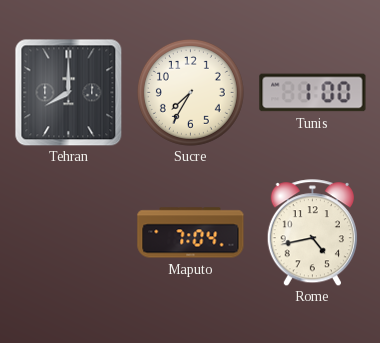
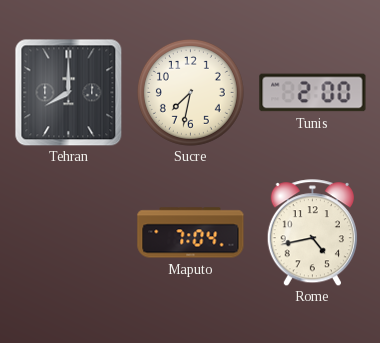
Sucre: 7:35 -> 7:32 (190, 92)
Tunis: 1:00 -> 2:00 (313, 93)
